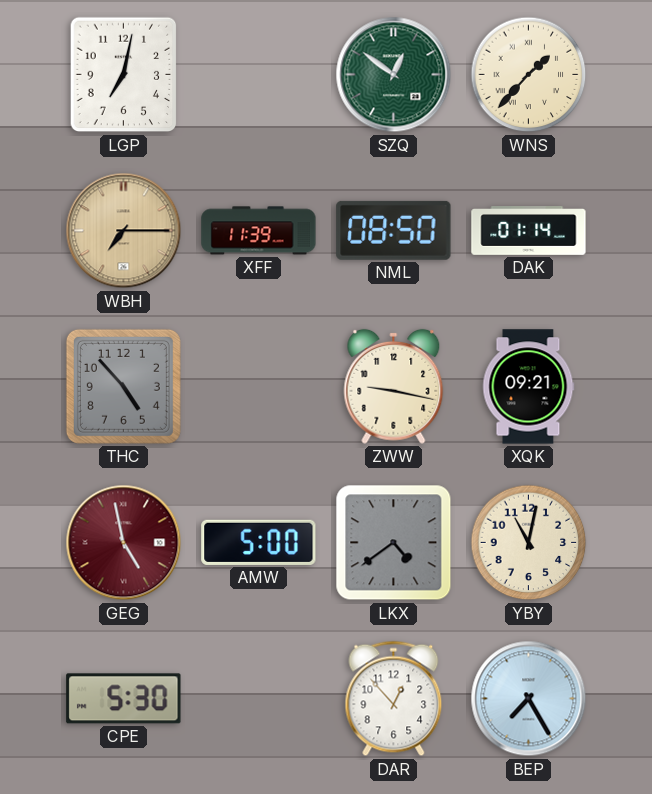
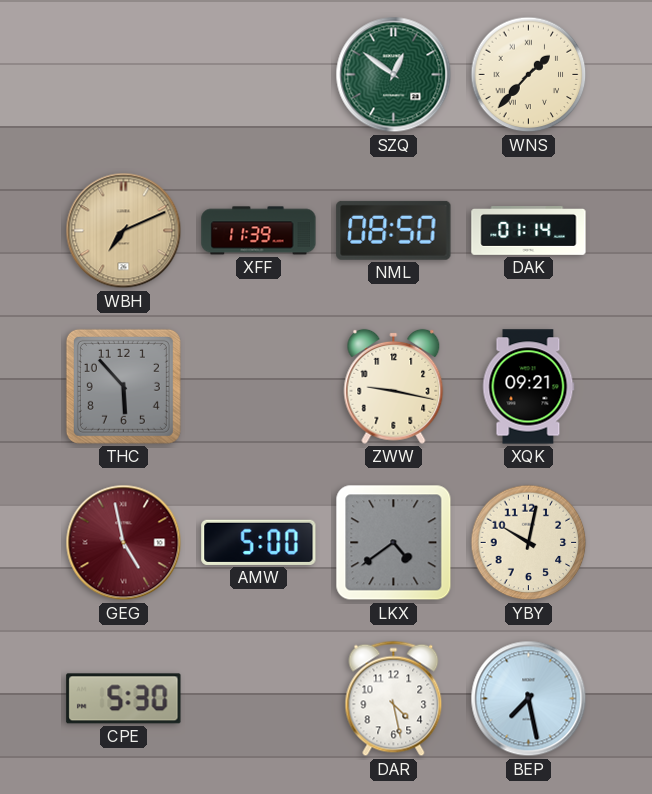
LGP: 7:02 -> none (124, 75)
WBH: 7:15 -> 7:11 (124, 231)
THC: 4:53 -> 5:53 (123, 386)
YBY: 11:02 -> 10:02 (529, 543)
DAR: 12:53 -> 4:28 (394, 699)
BEP: 7:25 -> 7:28 (529, 699)
